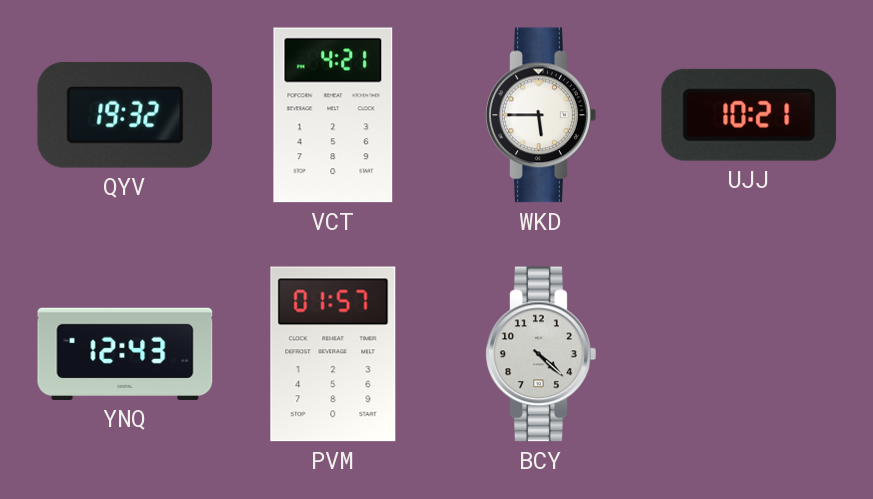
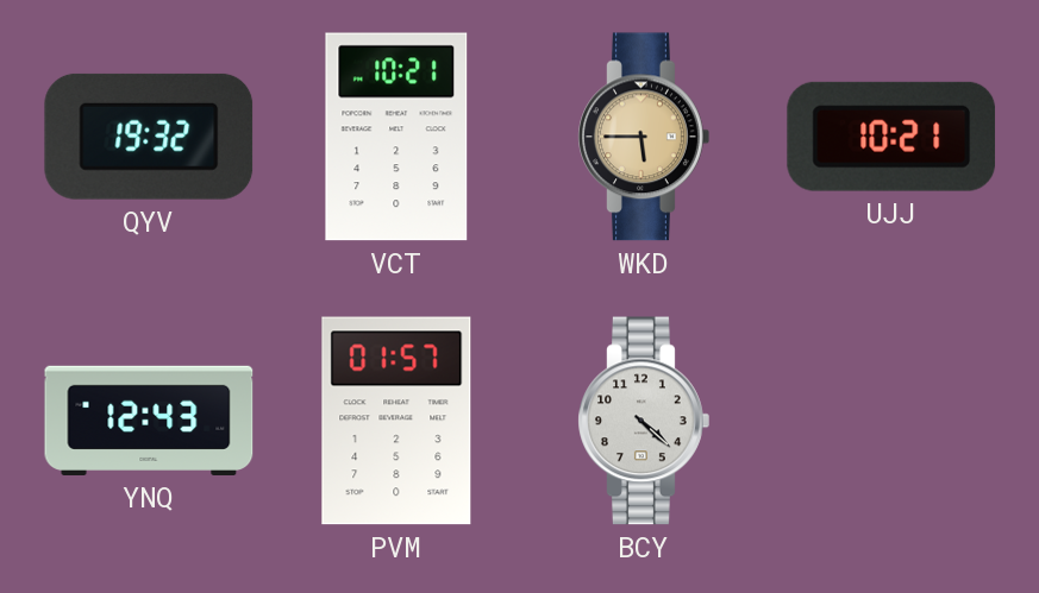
VCT: 4:21 -> 10:21 (396, 137)
WKD dial: white -> champagne (644, 137)
